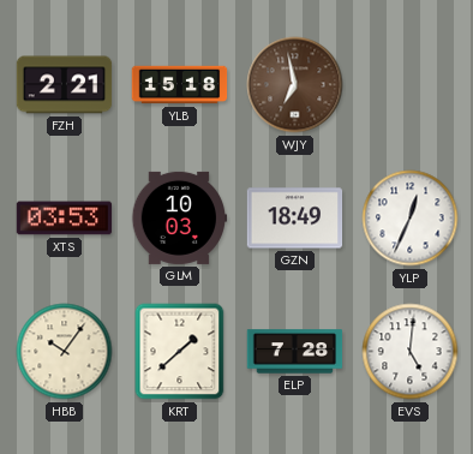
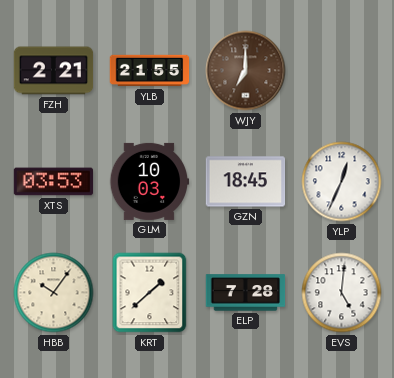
YLB: 15:18 -> 21:55 (150, 71)
WJY: 6:58 -> 7:00 (246, 71)
GZN: 18:49 -> 18:45 (246, 182)
